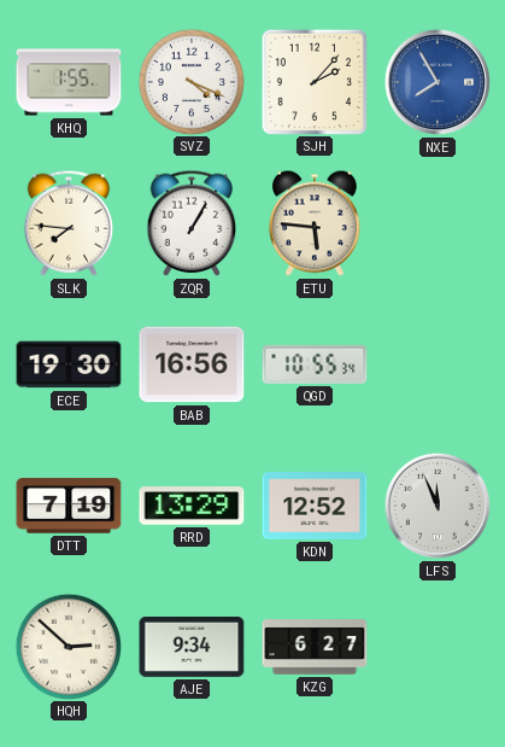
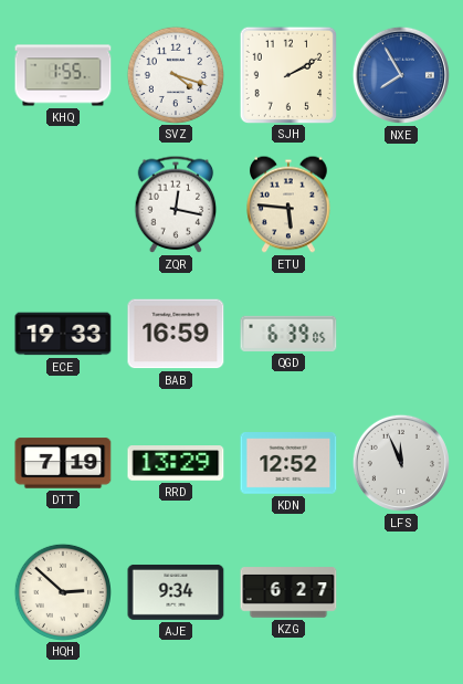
SVZ: 4:19 -> 4:18 (175, 74)
SJH: 2:07 -> 2:10 (287, 74)
SLK: 7:46 -> none (69, 223)
ZQR: 1:05 -> 12:17 (176, 204)
ECE: 19:30 -> 19:33 (63, 334)
BAB: 16:56 -> 16:59 (176, 334)
QGD: 10:55 -> 6:39 (288, 334)
